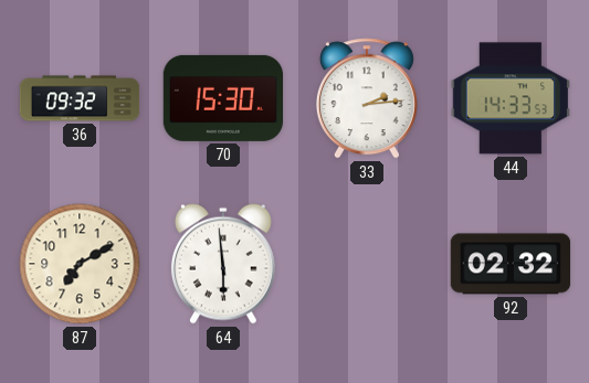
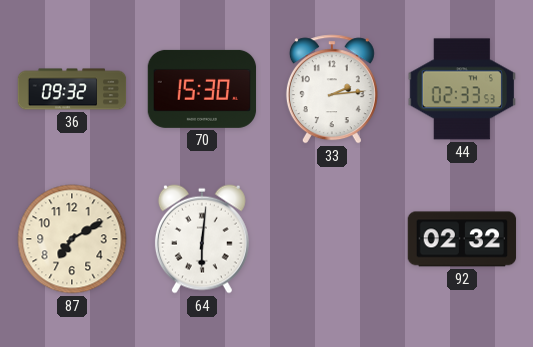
44: 14:33 -> 02:33 (461, 89)
64: 5:59 -> 6:01 (202, 239)
